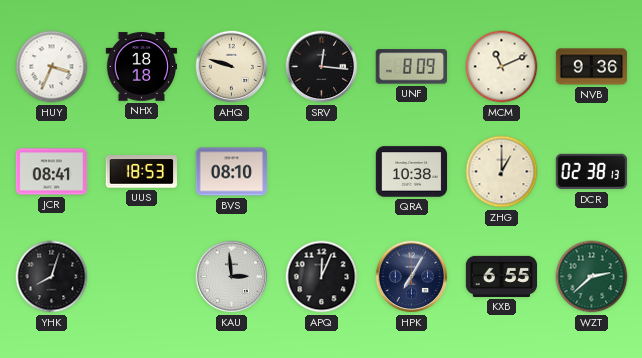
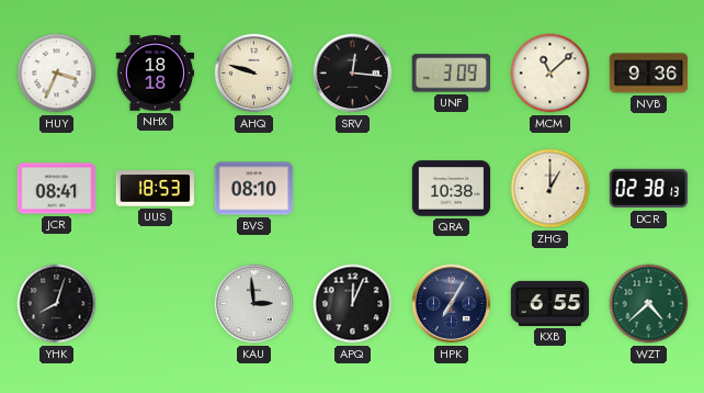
UNF: 8:09 -> 3:09 (451, 74)
MCM: 11:11 -> 11:08 (550, 74)
WZT: 2:38 -> 4:38 (649, 304)
